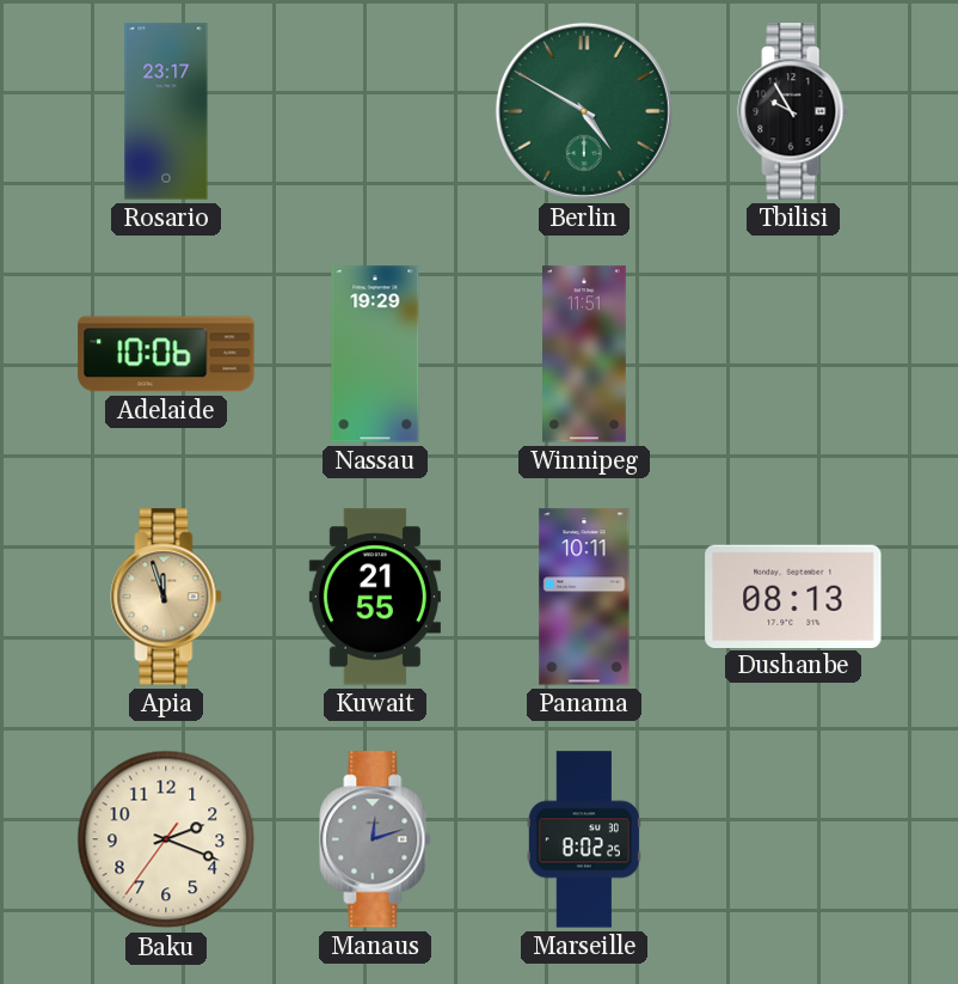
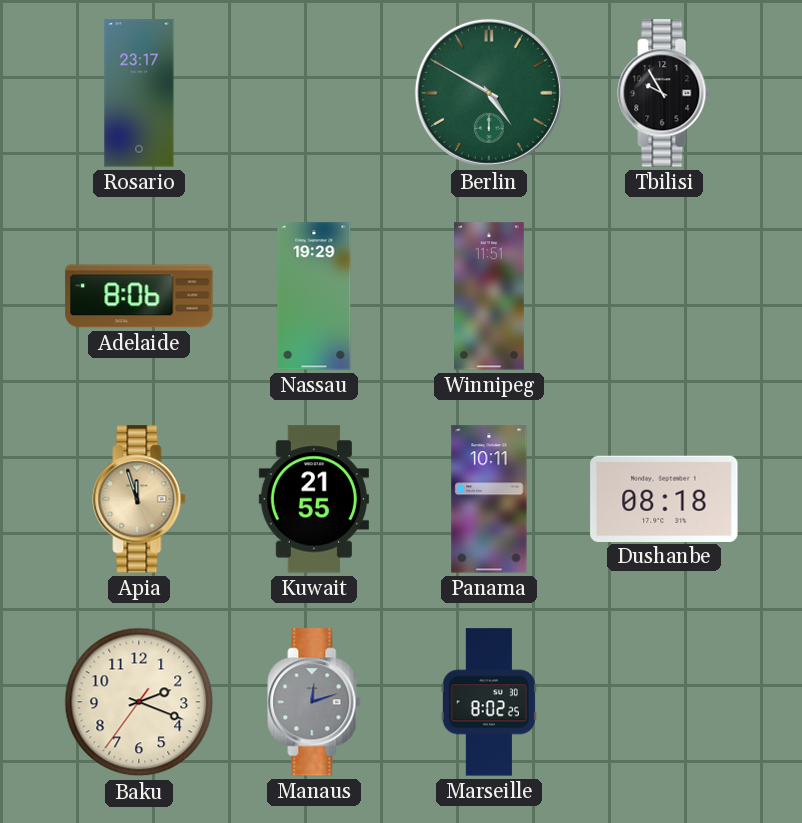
Adelaide: 10:06 -> 8:06 (139, 296)
Dushanbe: 08:13 -> 08:18 (664, 498)
